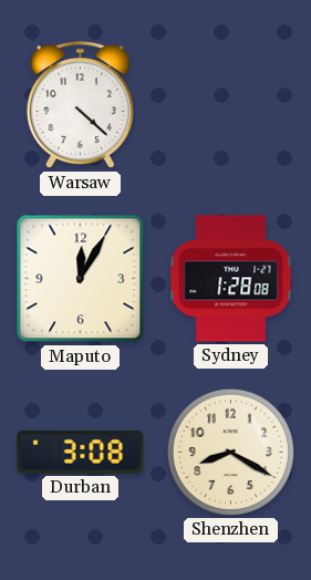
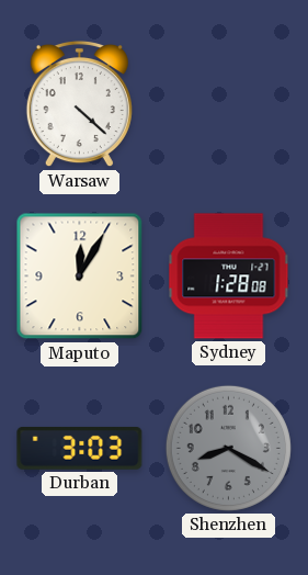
Durban: 3:08 -> 3:03 (80, 448)
Shenzhen dial: cream -> grey (228, 448)
